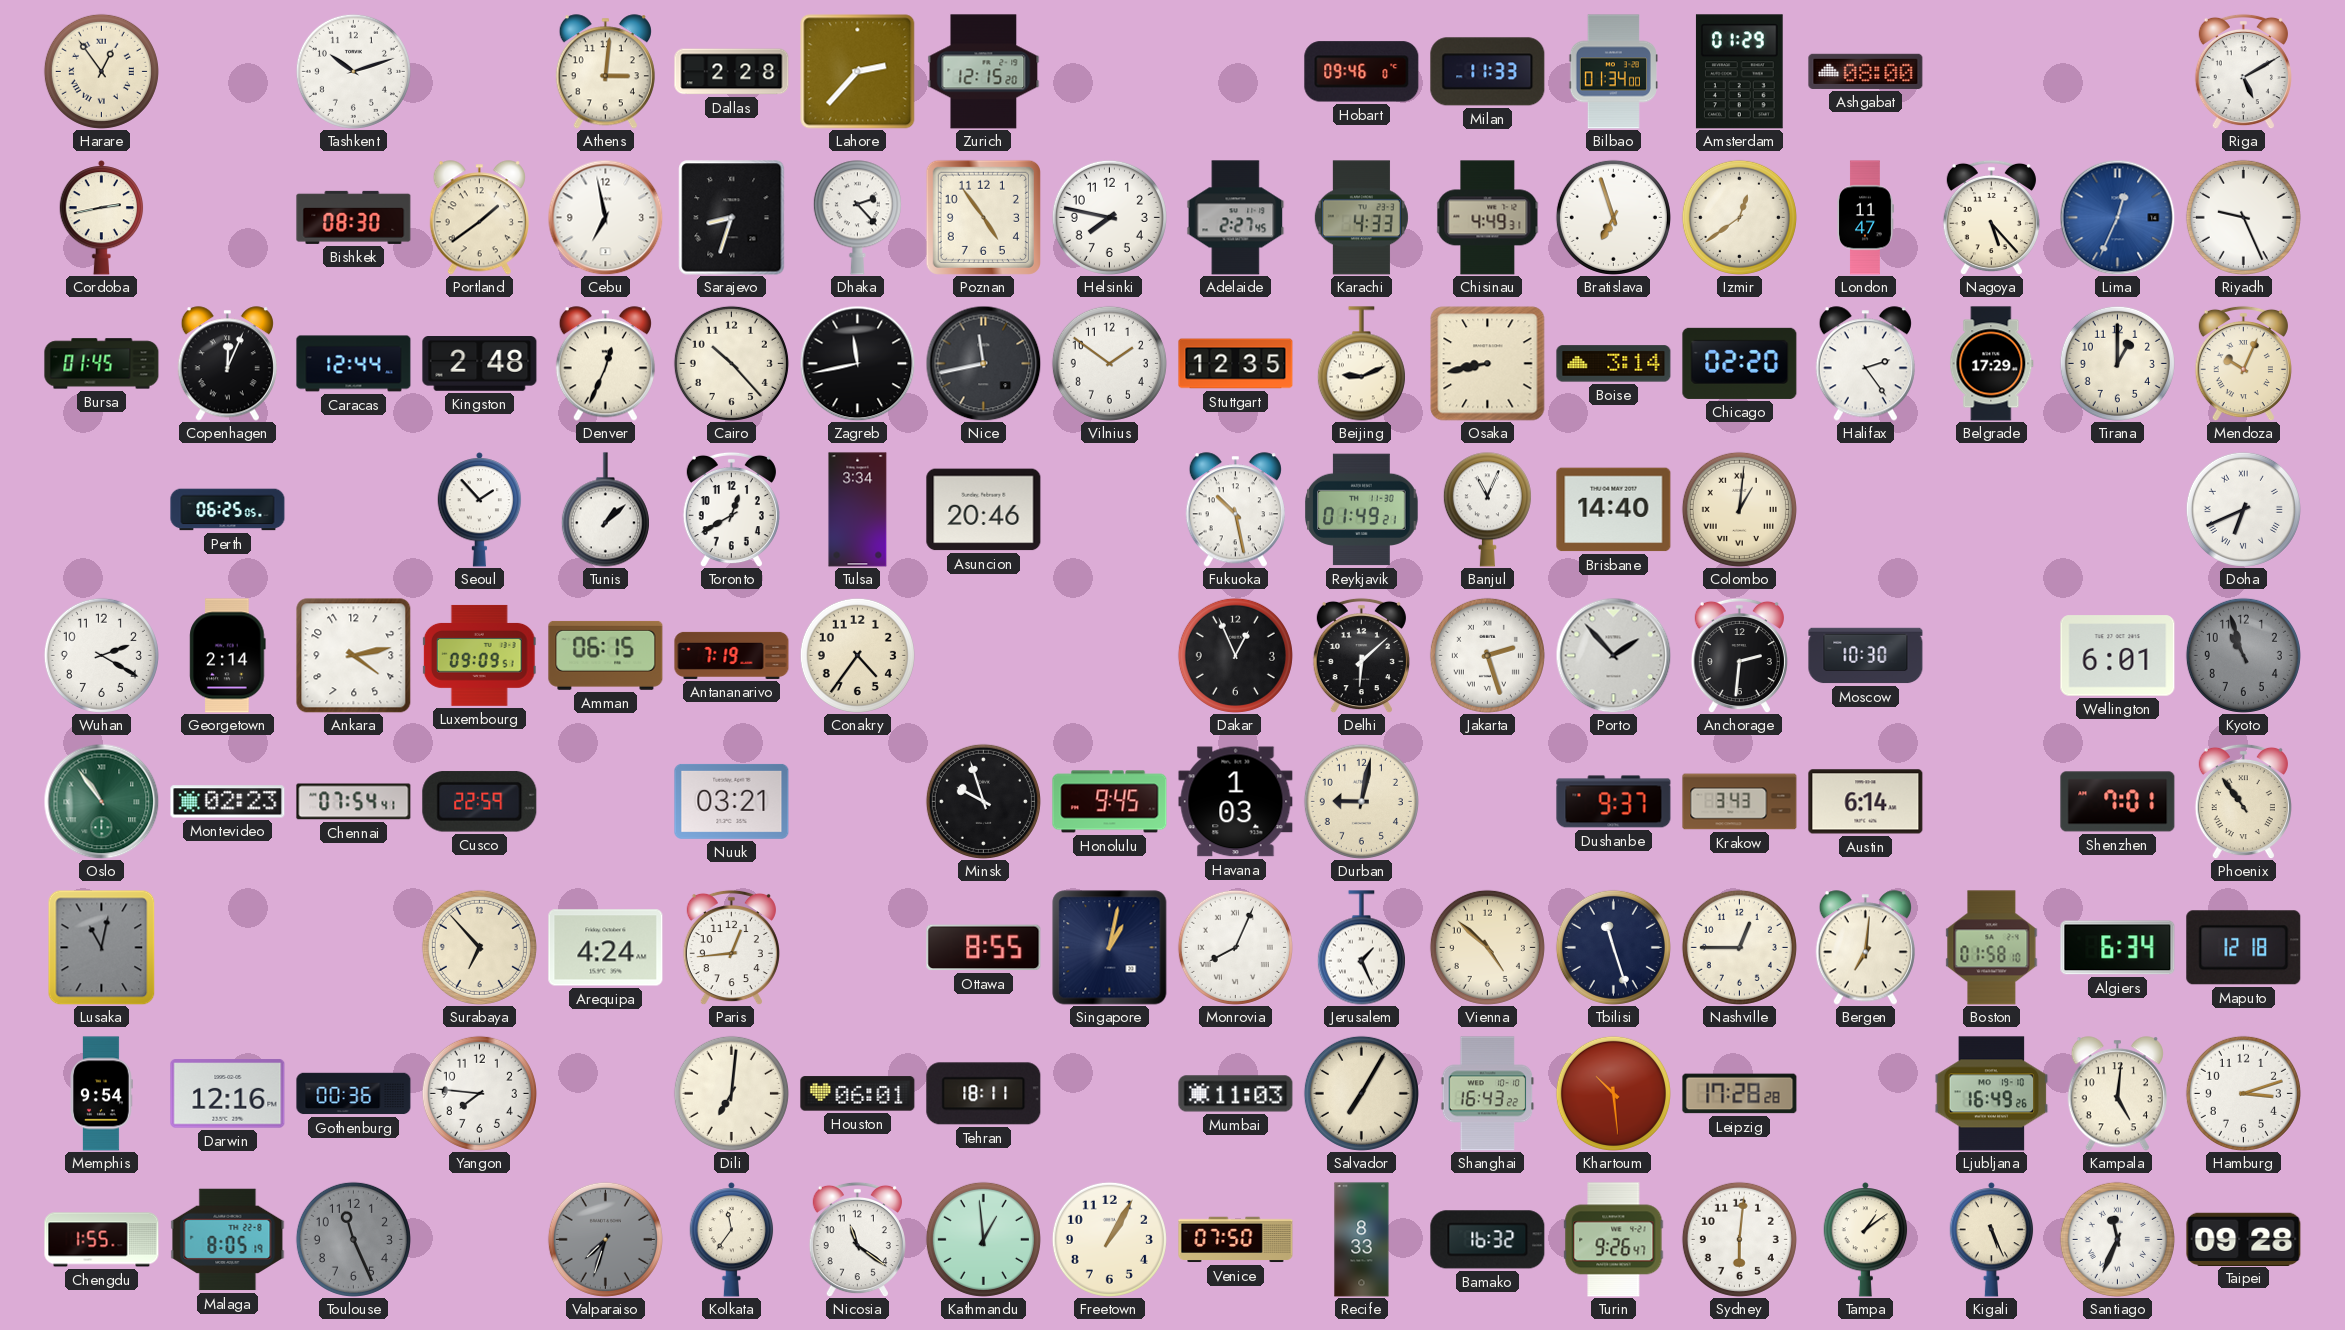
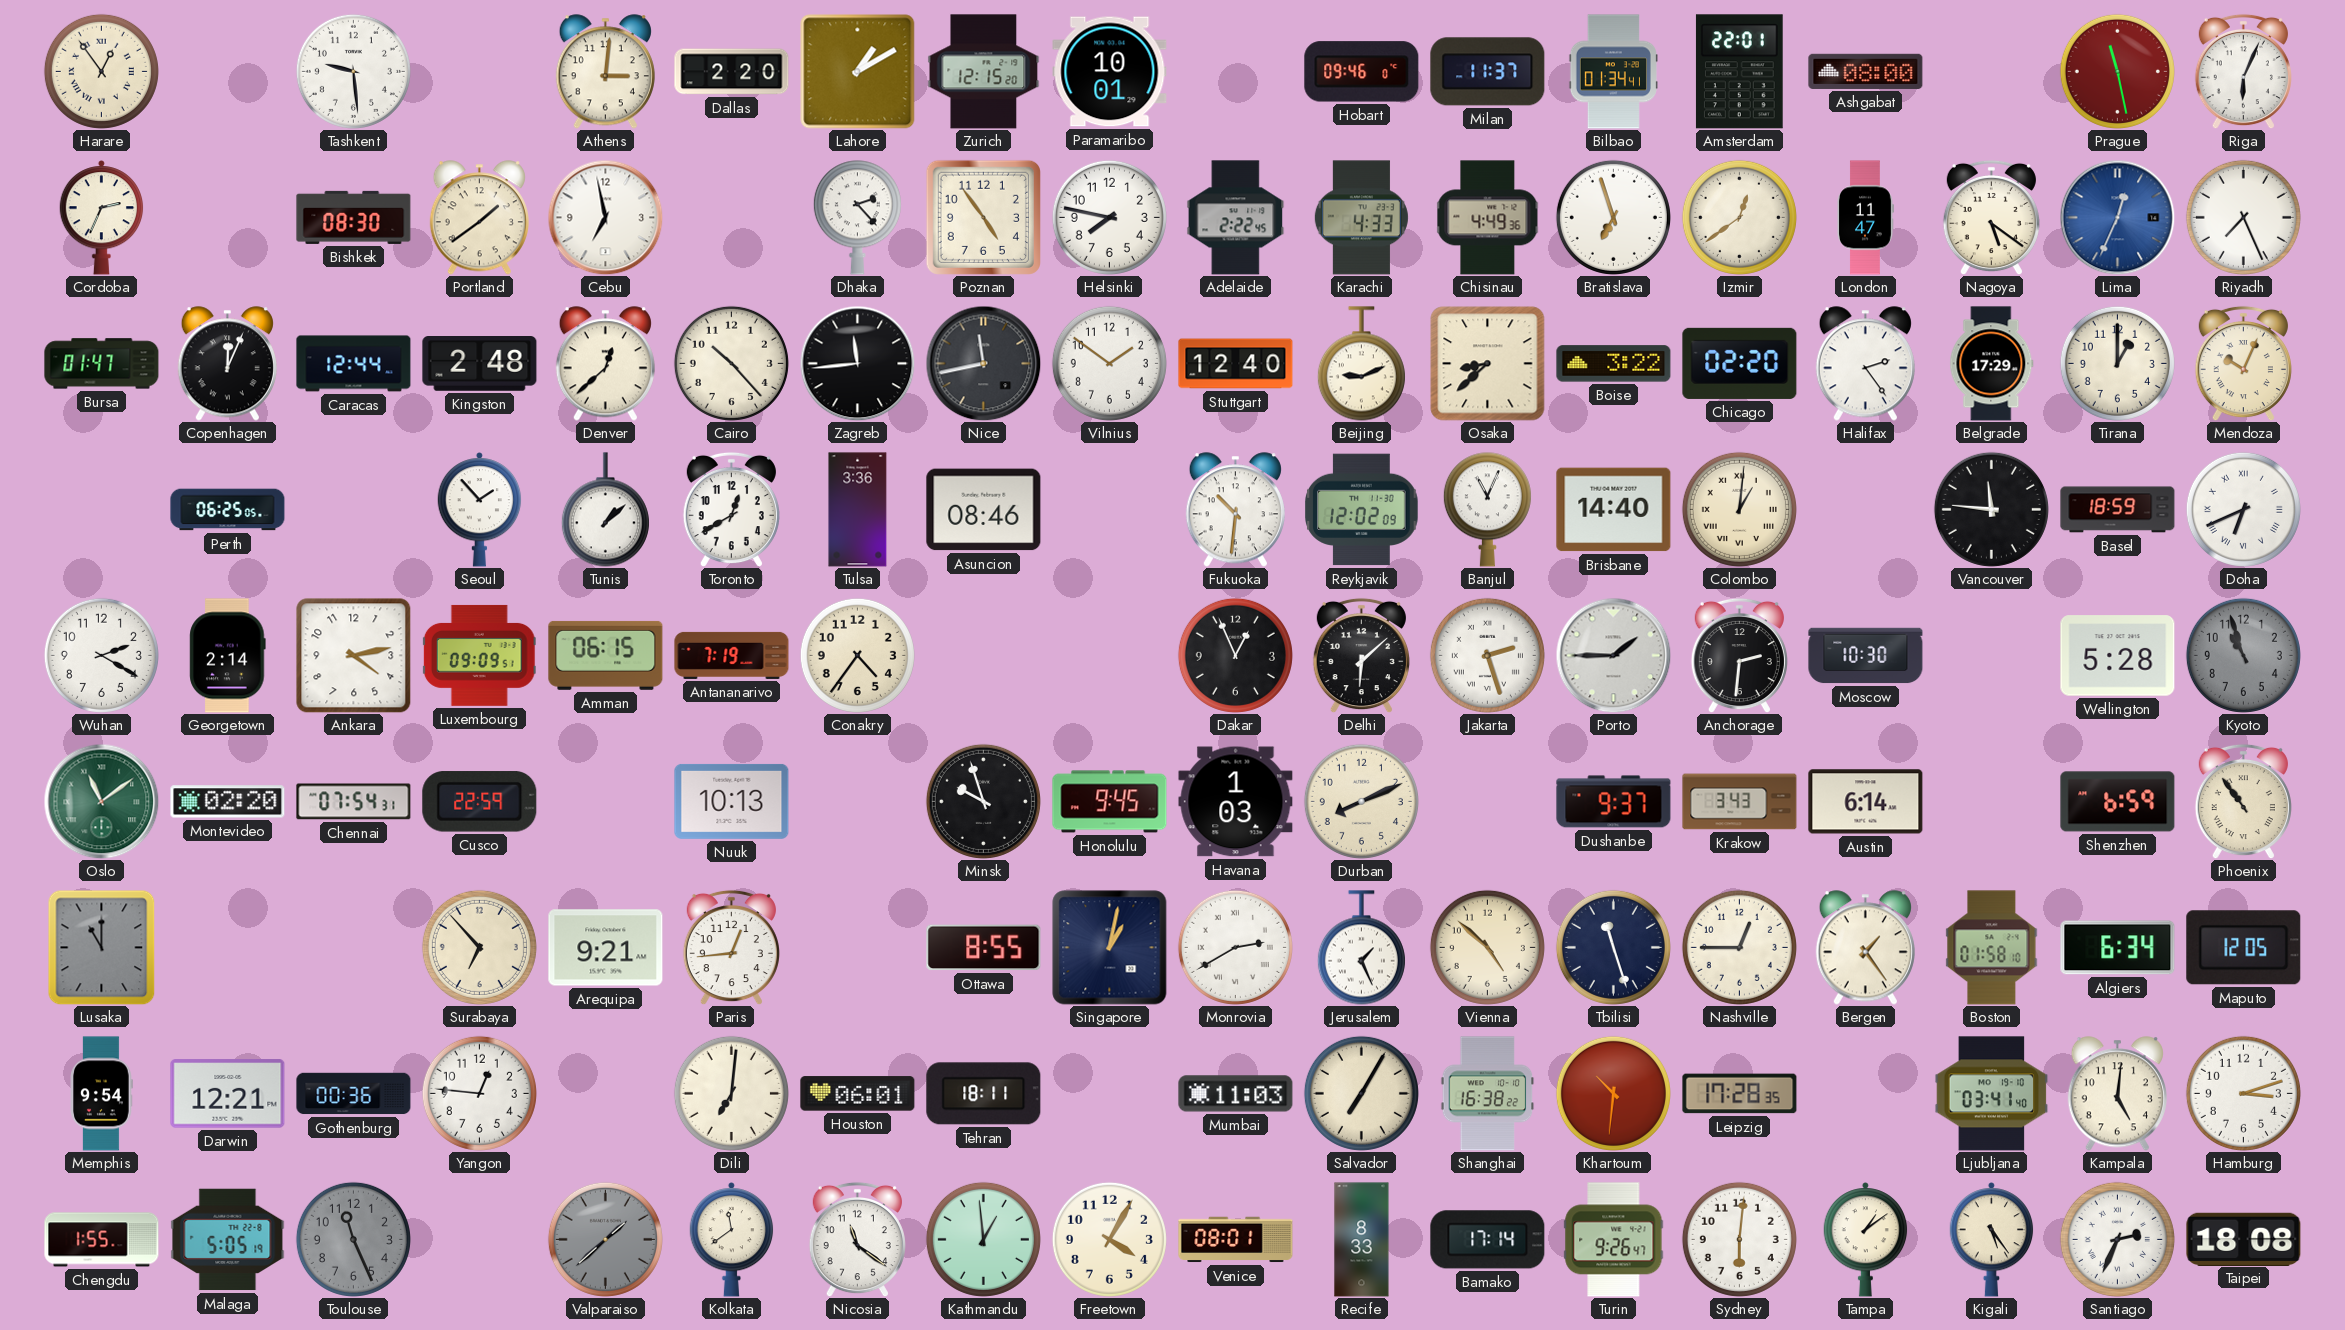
Tashkent: 10:12 -> 9:29 (353, 71)
Dallas: 2:28 -> 2:20 (732, 72)
Lahore: 2:37 -> 1:10 (858, 72)
Paramaribo: none -> 10:01 (1110, 72)
Milan: 11:33 -> 11:37 (1488, 72)
Bilbao: 01:34:00 -> 01:34:41 (1613, 72)
Amsterdam: 01:29 -> 22:01 (1739, 72)
Prague: none -> 11:28 (2117, 71)
Riga: 5:10 -> 6:04 (2243, 71)
Cordoba: 2:43 -> 2:34 (102, 218)
Sarajevo: 8:33 -> none (732, 218)
Adelaide: 2:27 -> 2:22 (1236, 218)
Chisinau: 4:49:31 -> 4:49:36 (1488, 218)
Nagoya: 5:23 -> 5:21 (1991, 217)
Riyadh: 9:26 -> 7:26 (2243, 217)
Bursa: 01:45 -> 01:47 (102, 364)
Denver: 12:34 -> 12:38 (605, 364)
Zagreb: 11:43 -> 11:44 (857, 363)
Stuttgart: 12:35 -> 12:40 (1236, 364)
Osaka: 8:43 -> 8:38 (1488, 364)
Boise: 3:14 -> 3:22 (1614, 364)
Tulsa: 3:34 -> 3:36 (858, 510)
Asuncion: 20:46 -> 08:46 (984, 510)
Fukuoka: 10:28 -> 10:31 (1235, 510)
Reykjavik: 01:49 -> 12:02 (1362, 510)
Vancouver: none -> 11:46 (1991, 509)
Basel: none -> 18:59 (2118, 510)
Porto: 1:53 -> 1:45 (1613, 655)
Wellington: 6:01 -> 5:28 (2118, 656)
Oslo: 10:54 -> 11:09 (101, 801)
Montevideo: 02:23 -> 02:20 (228, 802)
Chennai: 07:54:41 -> 07:54:31 (354, 802)
Nuuk: 03:21 -> 10:13 (732, 801)
Durban: 9:02 -> 8:11 (1361, 801)
Shenzhen: 7:01 -> 6:59 (2118, 802)
Lusaka: 11:02 -> 11:00 (102, 947)
Arequipa: 4:24 -> 9:21 (606, 948)
Monrovia: 8:04 -> 2:40 (1235, 947)
Bergen: 7:01 -> 1:24 (1865, 948)
Maputo: 12:18 -> 12:05 (2244, 948)
Darwin: 12:16 -> 12:21 (228, 1094)
Yangon: 7:46 -> 12:46 (479, 1093)
Shanghai: 16:43 -> 16:38 (1488, 1094)
Khartoum: 10:29 -> 10:31 (1613, 1093)
Leipzig: 17:28:28 -> 17:28:35 (1740, 1094)
Ljubljana: 16:49 -> 03:41 (1992, 1094)
Malaga: 8:05 -> 5:05 (228, 1240)
Valparaiso: 7:33 -> 1:38 (605, 1239)
Kolkata: 11:36 -> 11:39 (732, 1240)
Freetown: 1:05 -> 4:05 (1109, 1239)
Venice: 07:50 -> 08:01 (1236, 1240)
Bamako: 16:32 -> 17:14 (1488, 1240)
Kigali: 5:26 -> 5:24 (1992, 1240)
Santiago: 11:34 -> 2:34 (2117, 1239)
Taipei: 09:28 -> 18:08 (2244, 1239)
